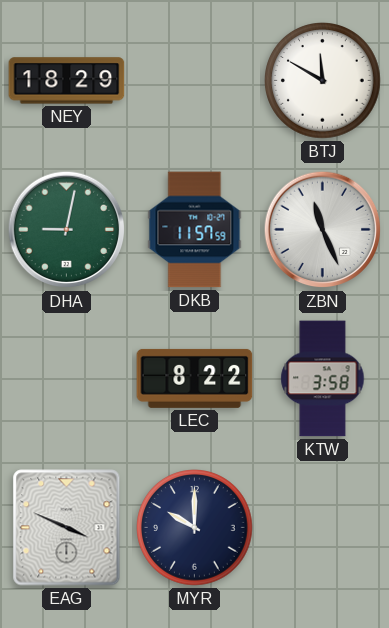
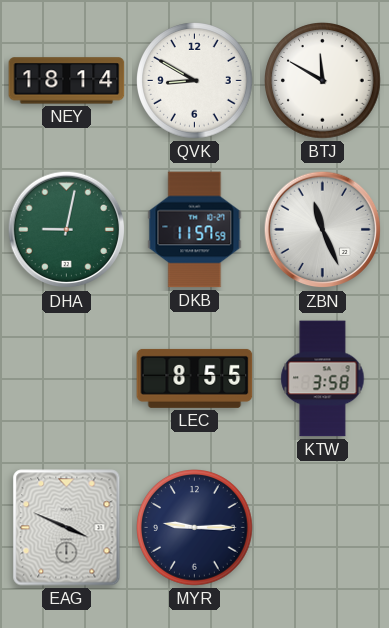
NEY: 18:29 -> 18:14 (67, 81)
QVK: none -> 8:50 (195, 81)
LEC: 8:22 -> 8:55 (195, 378)
MYR: 10:00 -> 9:15 (195, 528)
